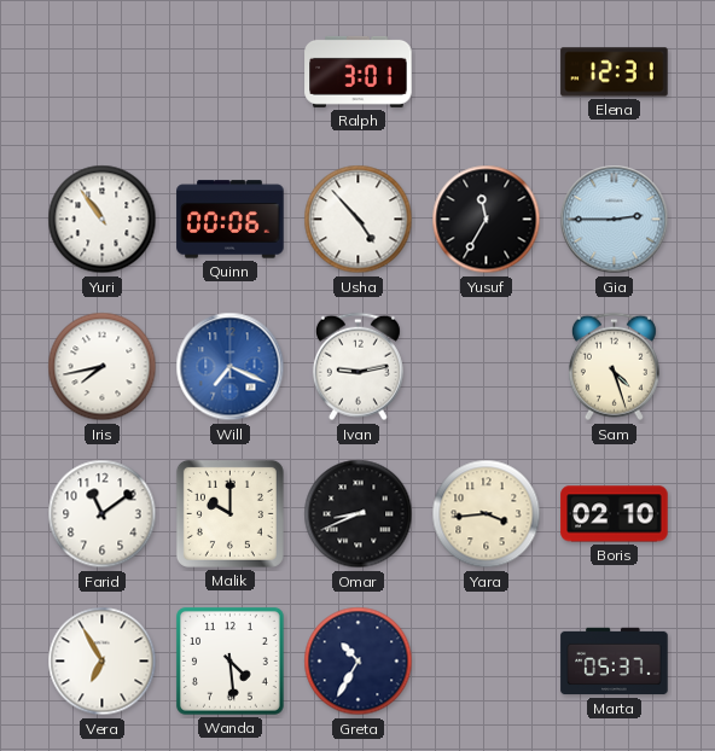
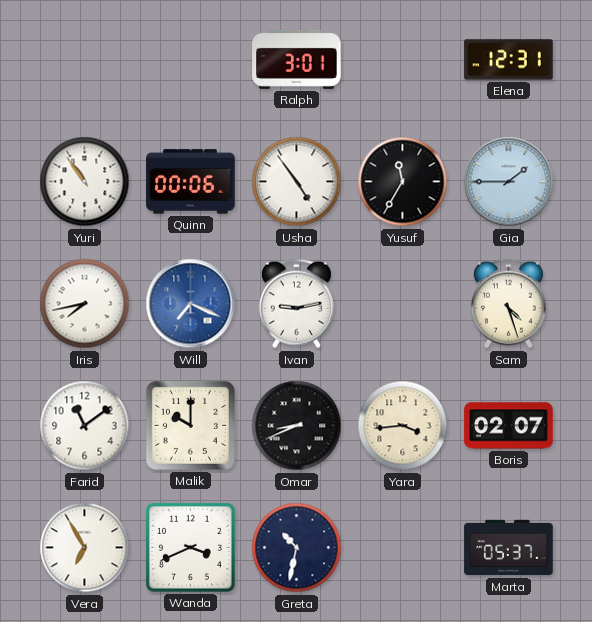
Usha: 4:53 -> 4:54 (297, 182)
Gia: 2:45 -> 1:45 (509, 182)
Boris: 02:10 -> 02:07 (509, 426)
Wanda: 4:29 -> 3:41 (190, 547)
Greta: 10:35 -> 10:32 (297, 548)
